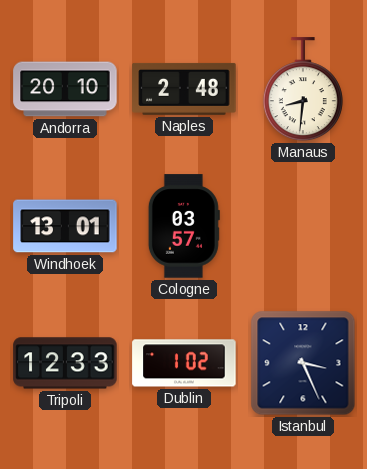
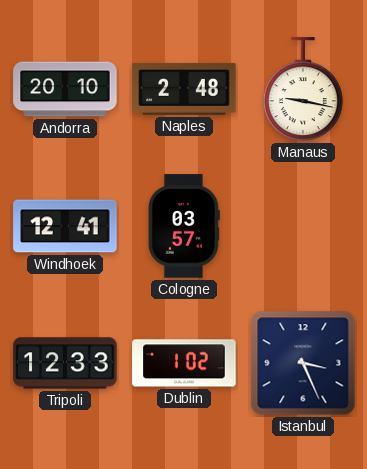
Manaus: 8:31 -> 9:17 (303, 90)
Windhoek: 13:01 -> 12:41 (65, 226)
